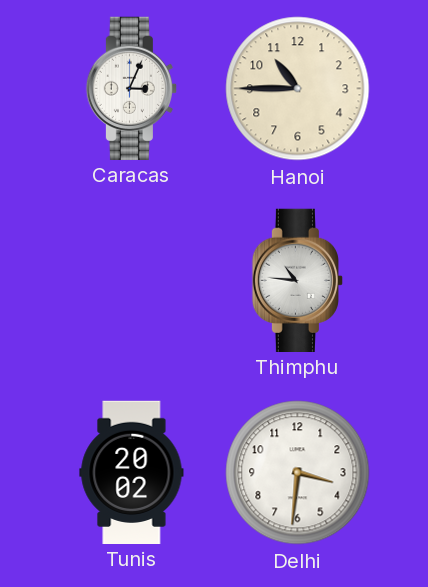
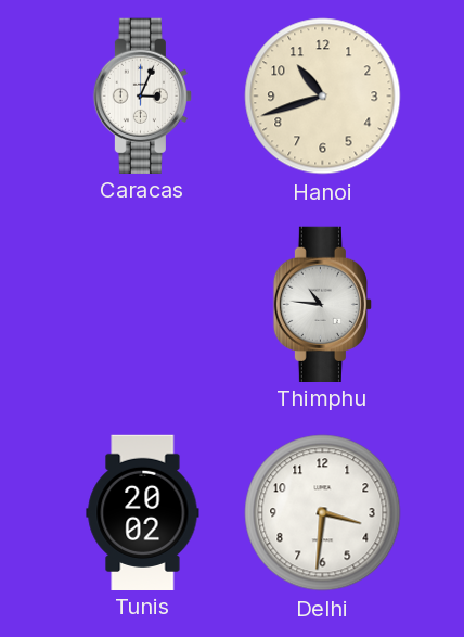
Hanoi: 10:45 -> 10:42 (323, 97)
